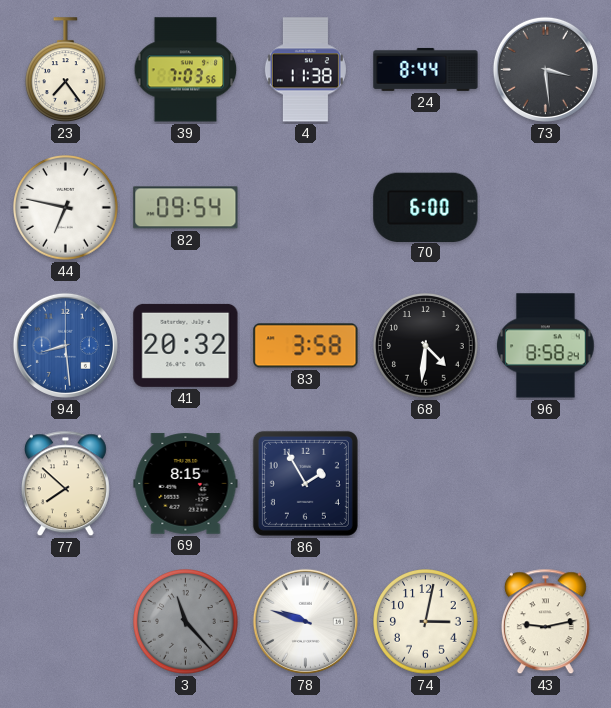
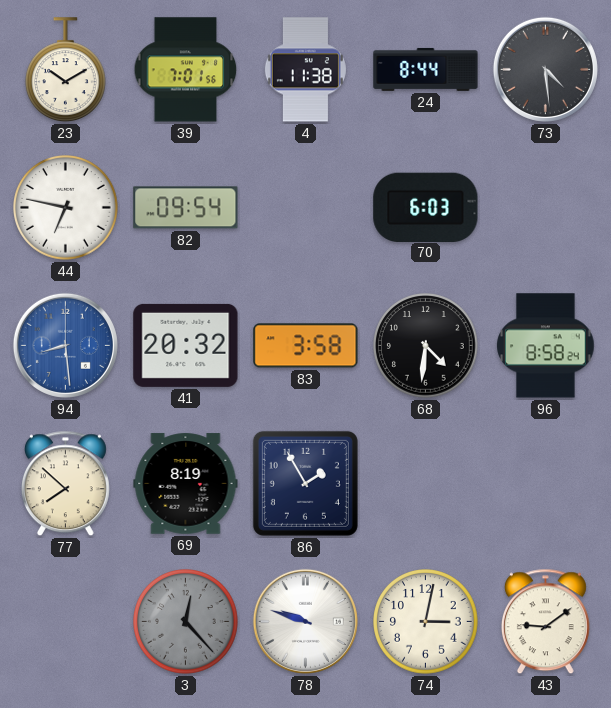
23: 7:24 -> 10:10 (66, 70)
39: 7:03 -> 7:01 (186, 70)
73: 3:29 -> 4:29 (545, 69)
70: 6:00 -> 6:03 (426, 207)
69: 8:15 -> 8:19 (186, 484)
3: 11:23 -> 12:23 (186, 622)
43: 9:13 -> 9:09 (545, 622)
